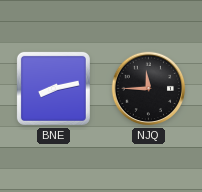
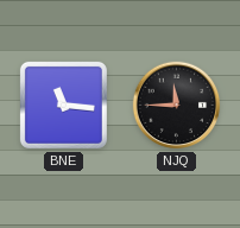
BNE: 8:13 -> 11:16 (63, 104)
